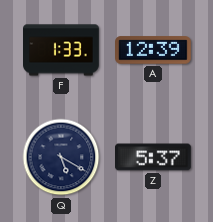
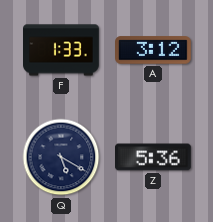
A: 12:39 -> 3:12 (154, 50)
Z: 5:37 -> 5:36 (154, 157)
